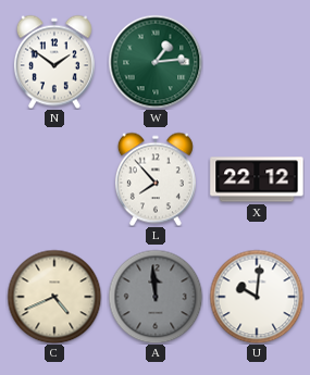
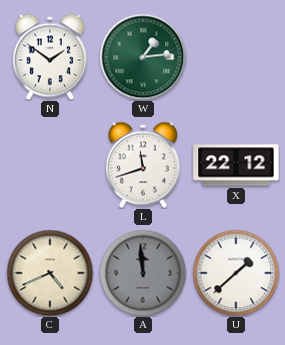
L: 7:53 -> 11:42 (143, 165)
U: 10:01 -> 1:38 (236, 273)
